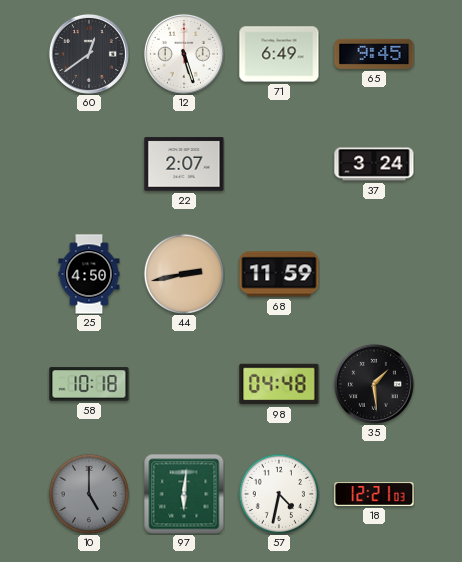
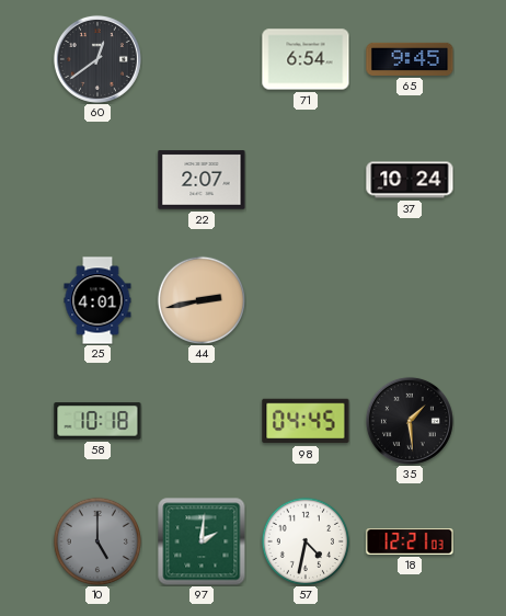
12: 5:27 -> none (184, 54)
71: 6:49 -> 6:54 (306, 59)
37: 3:24 -> 10:24 (410, 180)
25: 4:50 -> 4:01 (97, 300)
68: 11:59 -> none (279, 274)
98: 04:48 -> 04:45 (306, 421)
97: 6:01 -> 2:01 (202, 541)
